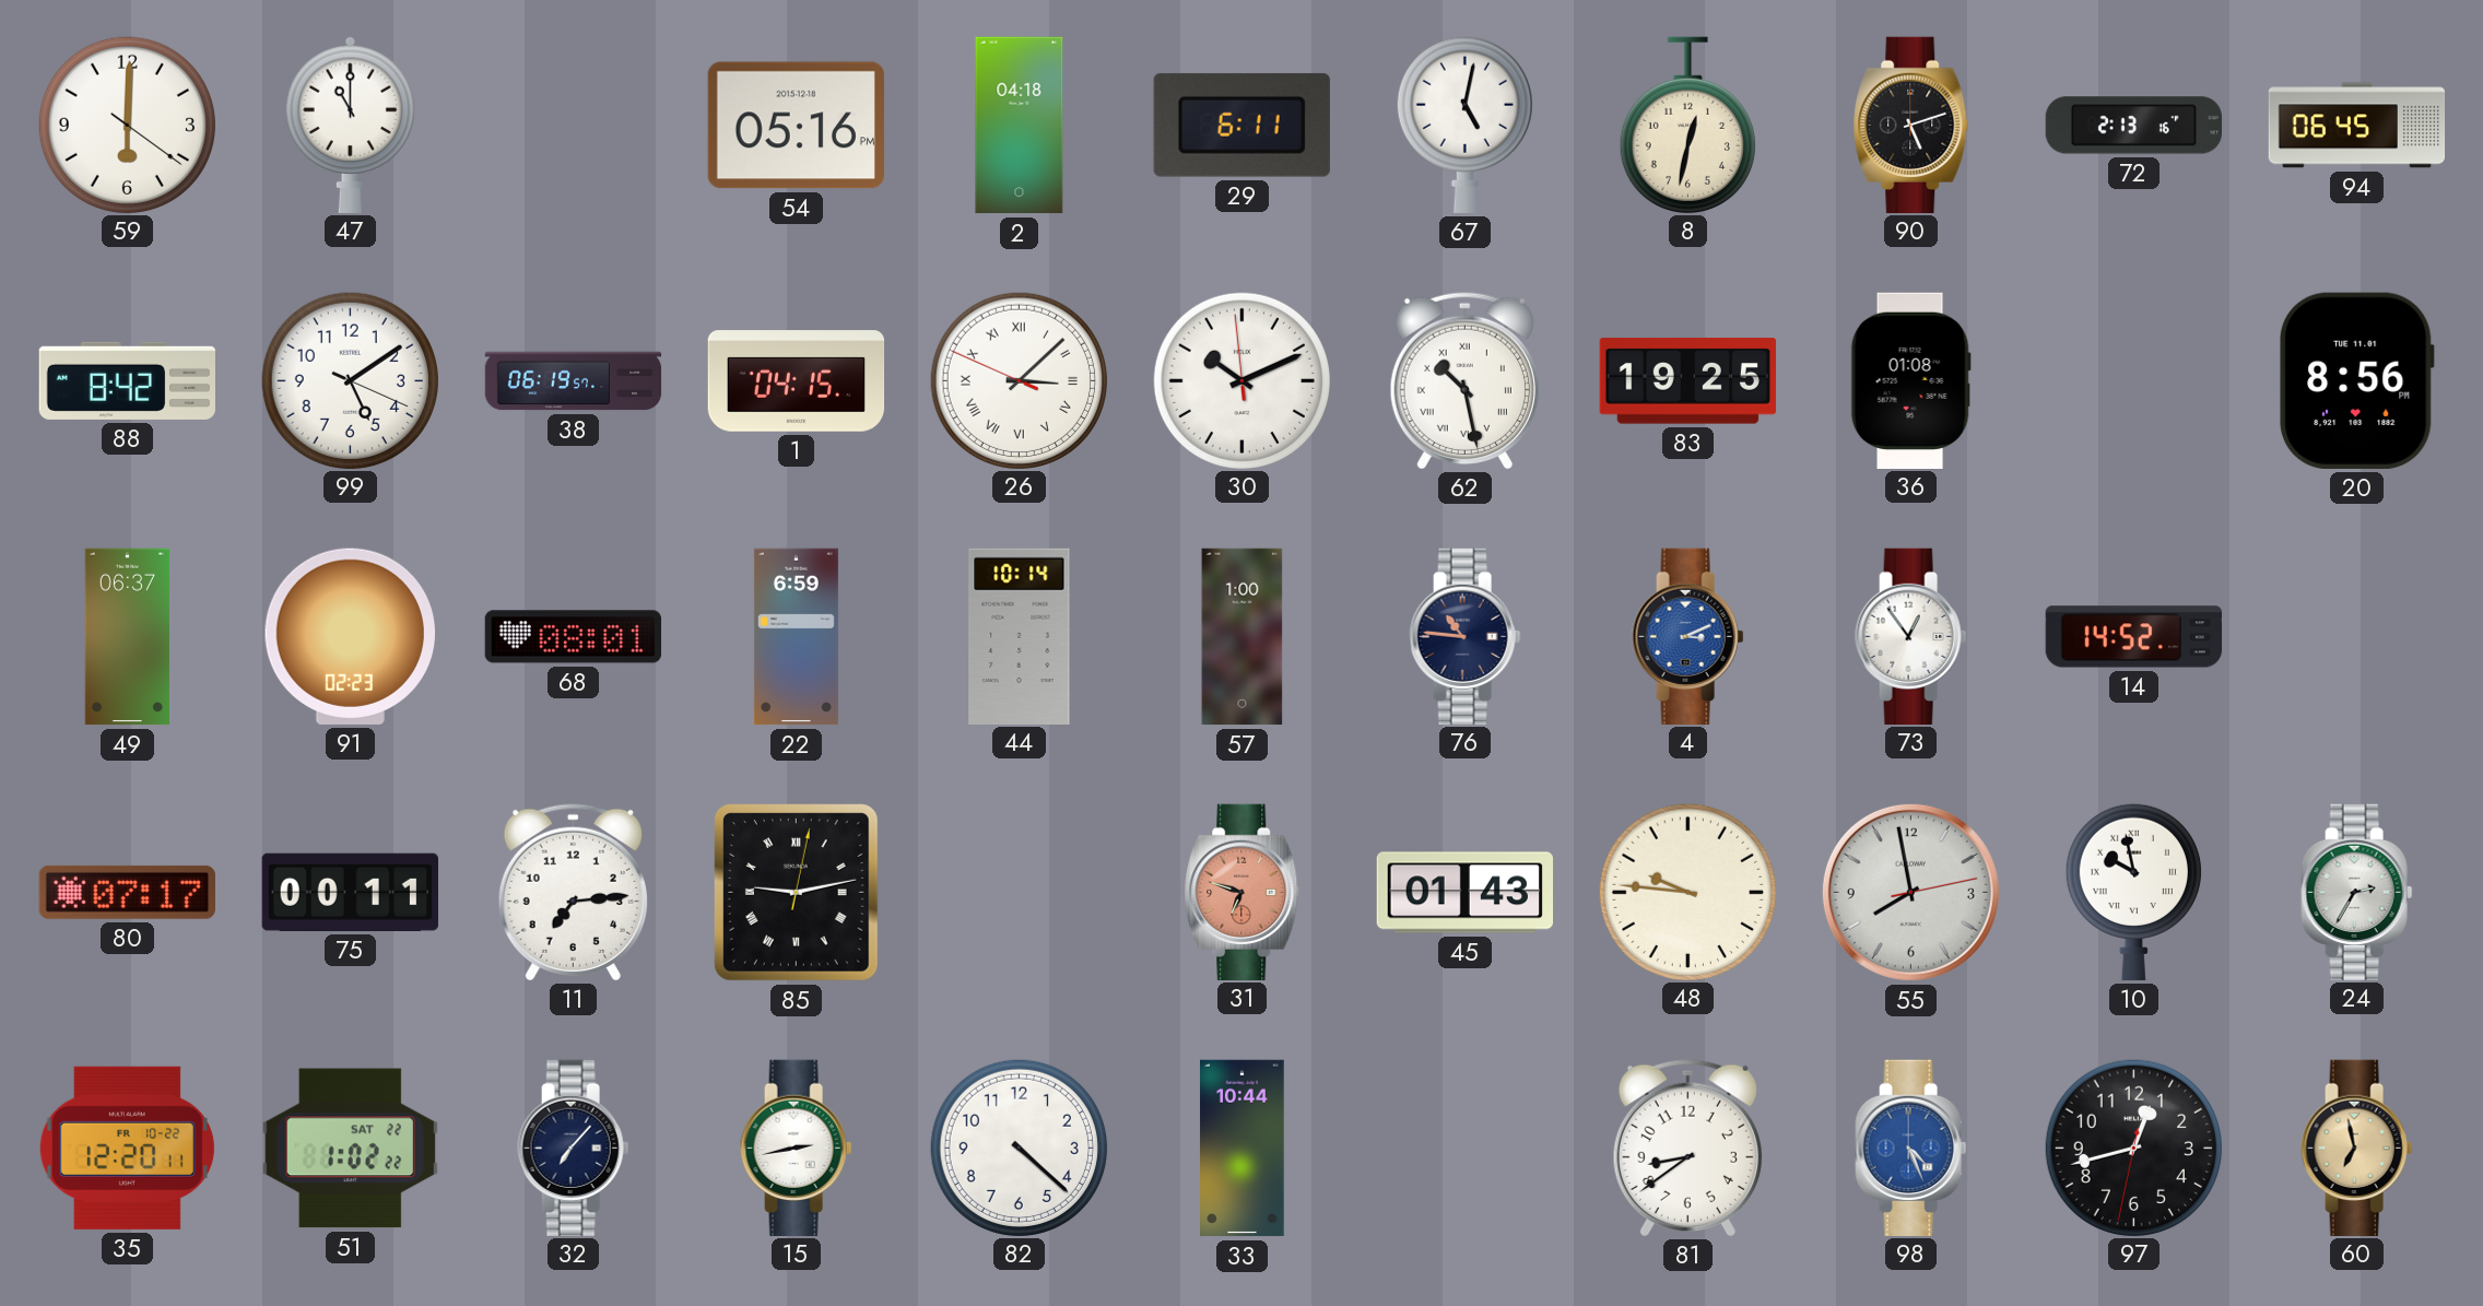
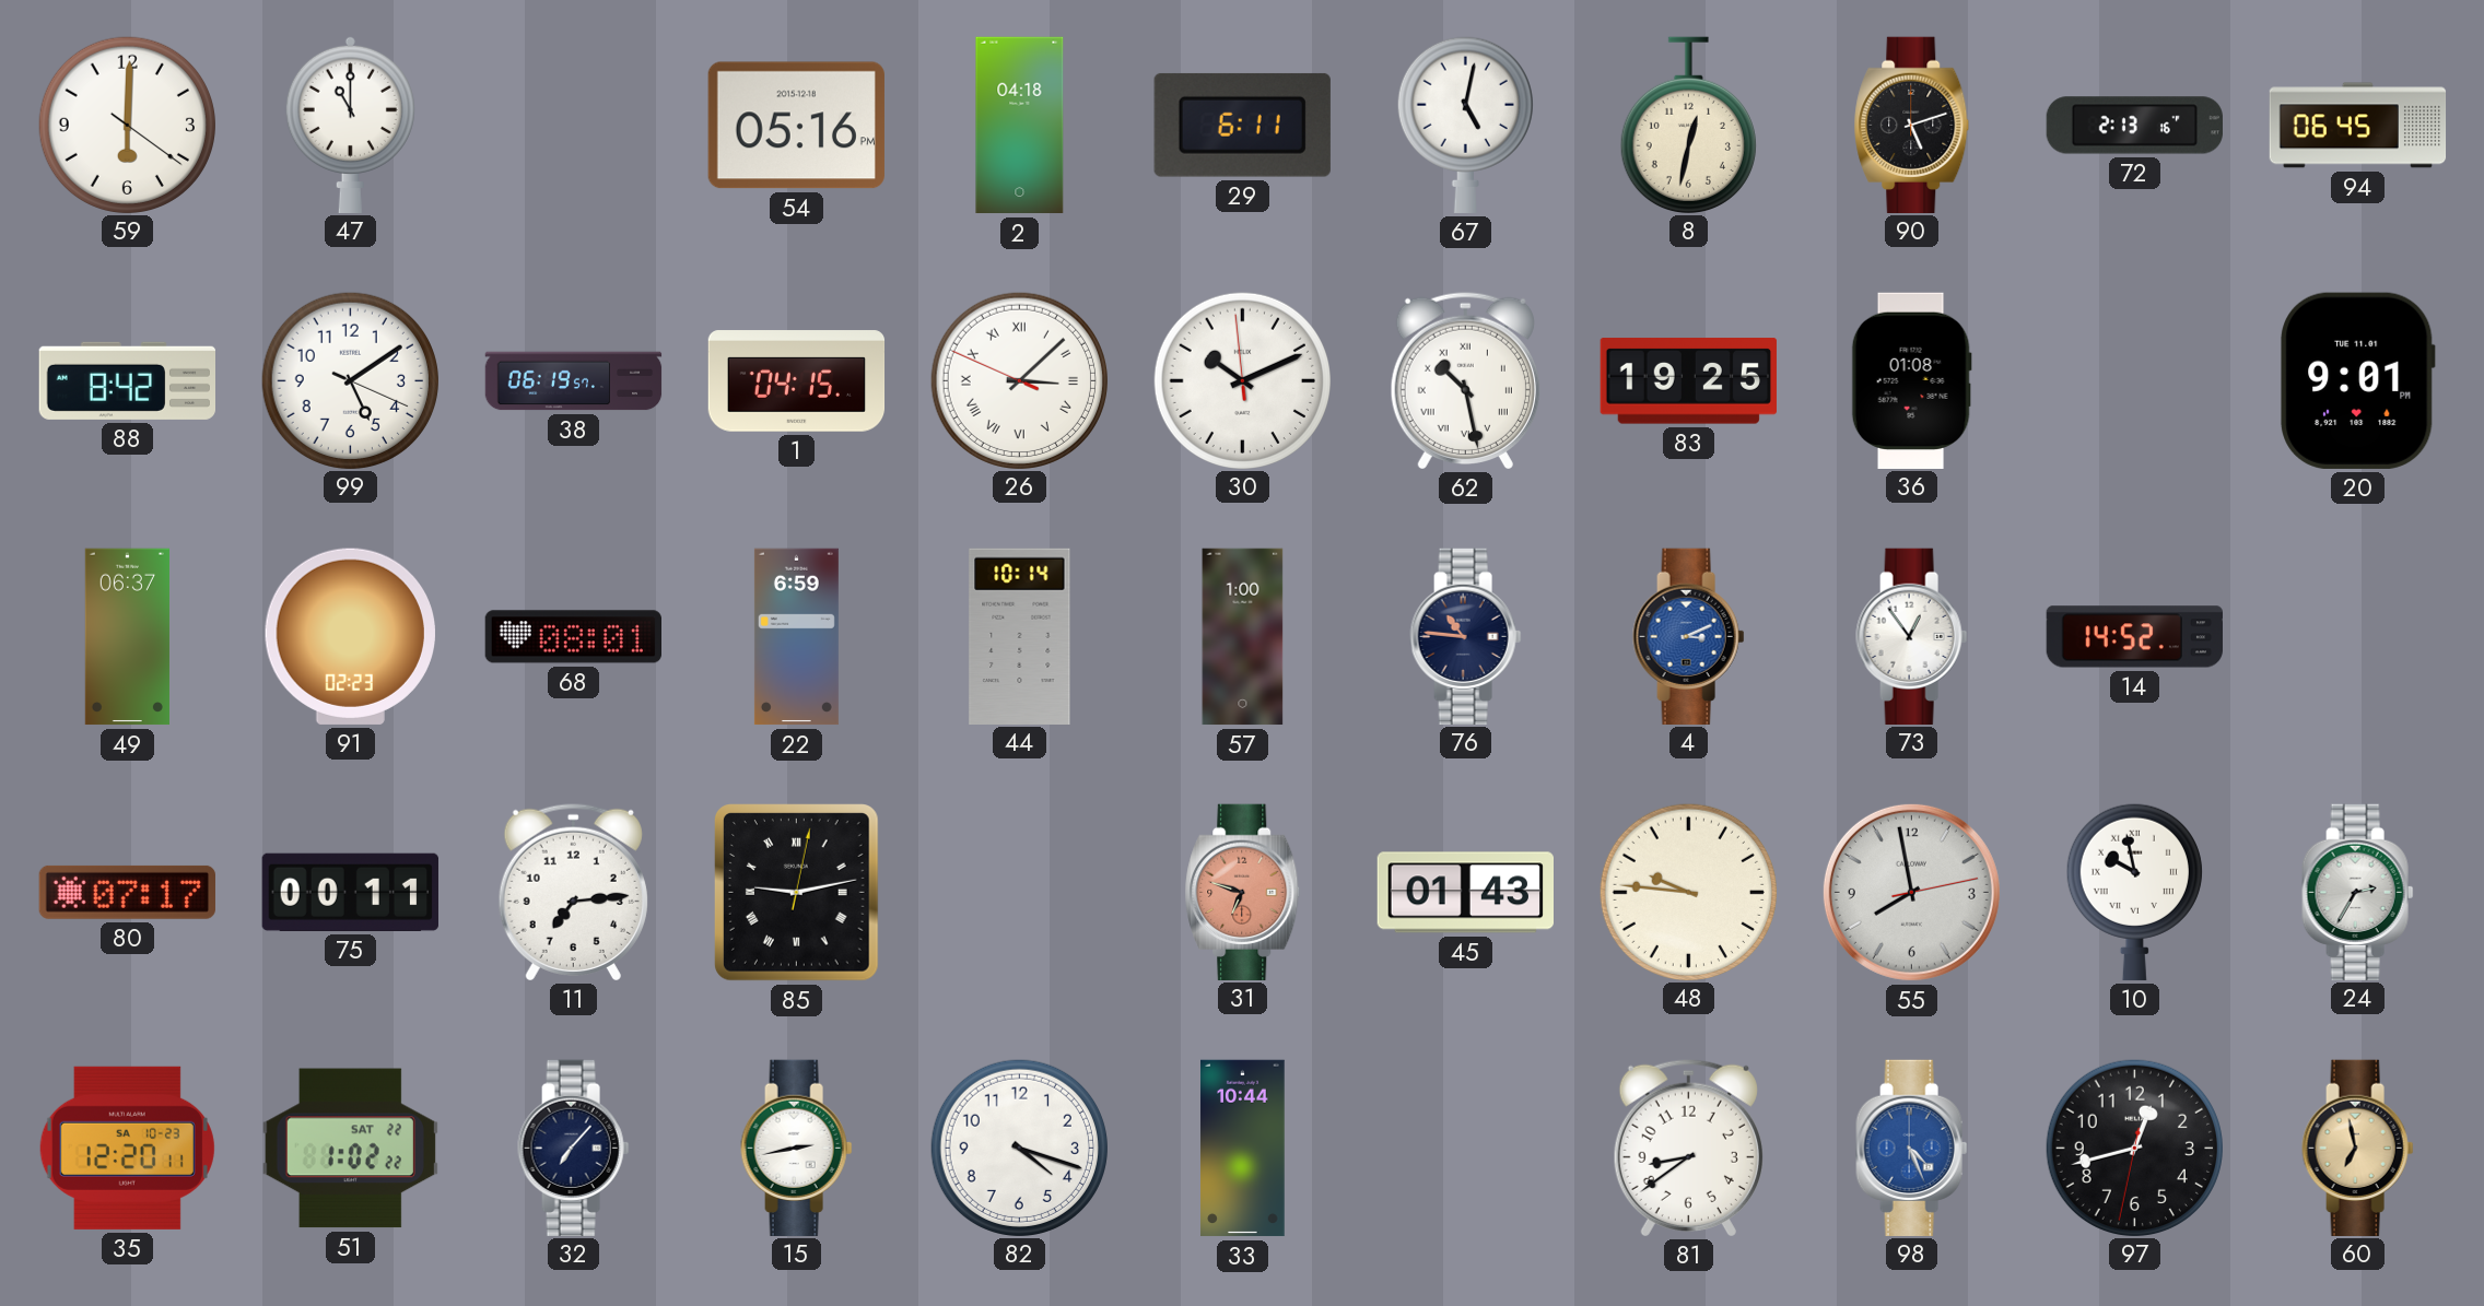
20: 8:56 -> 9:01 (2358, 380)
35 date: FR 10-22 -> SA 10-23 (127, 1148)
82: 4:22 -> 4:18 (1019, 1148)
